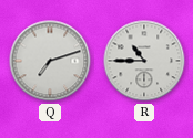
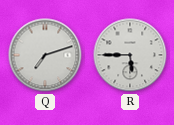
R: 10:45 -> 5:45 (130, 55)
